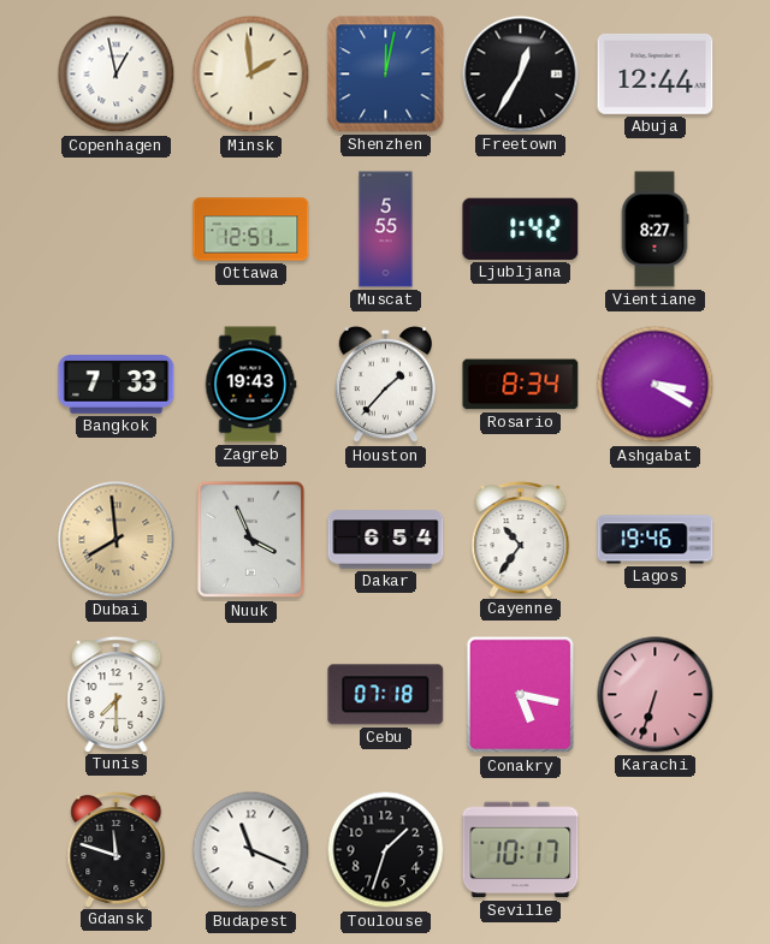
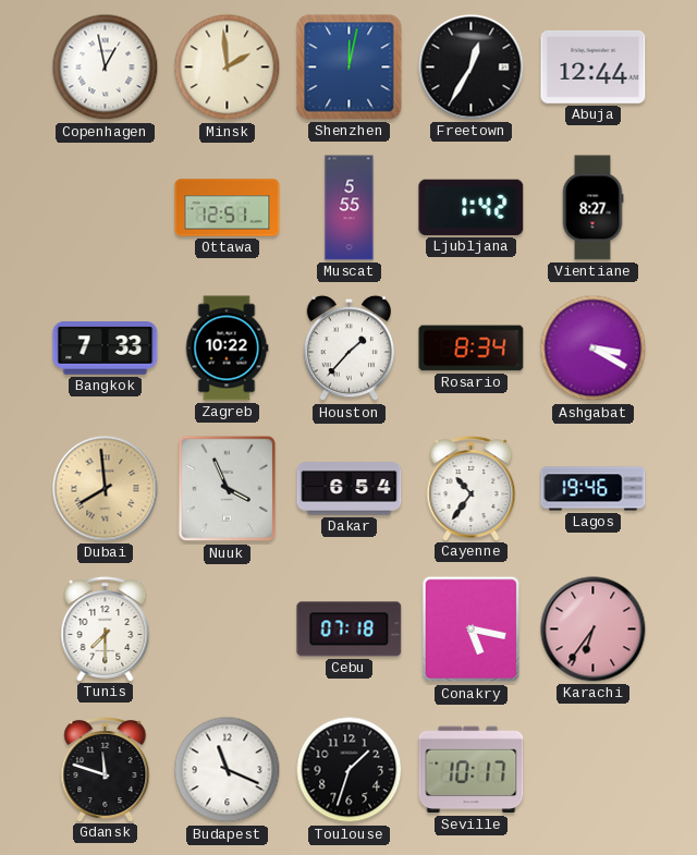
Zagreb: 19:43 -> 10:22 (227, 349)
Karachi: 6:33 -> 6:36 (594, 630)
